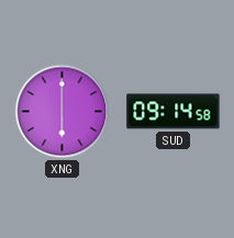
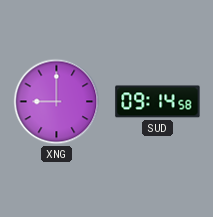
XNG: 6:00 -> 9:00 (57, 102)
